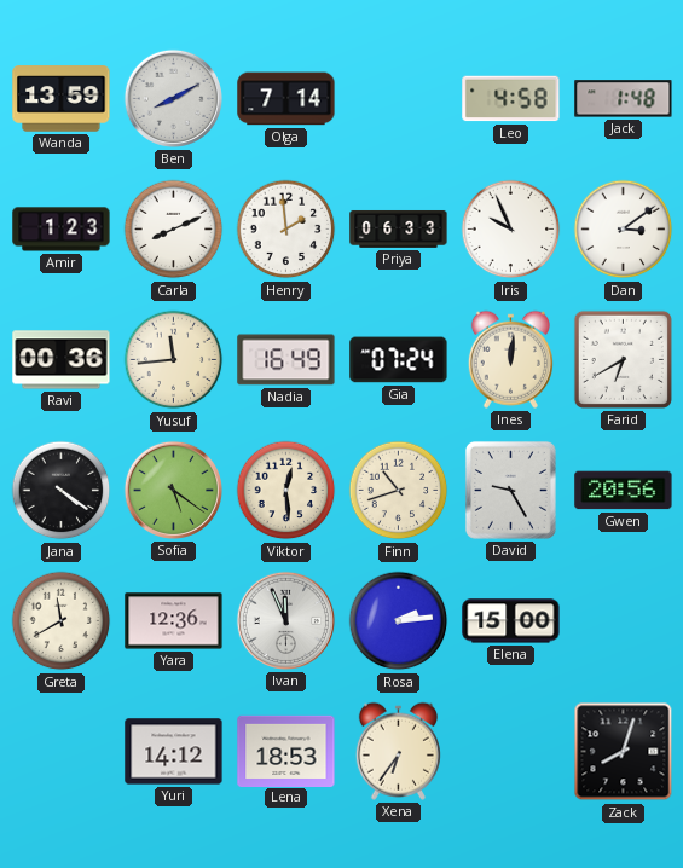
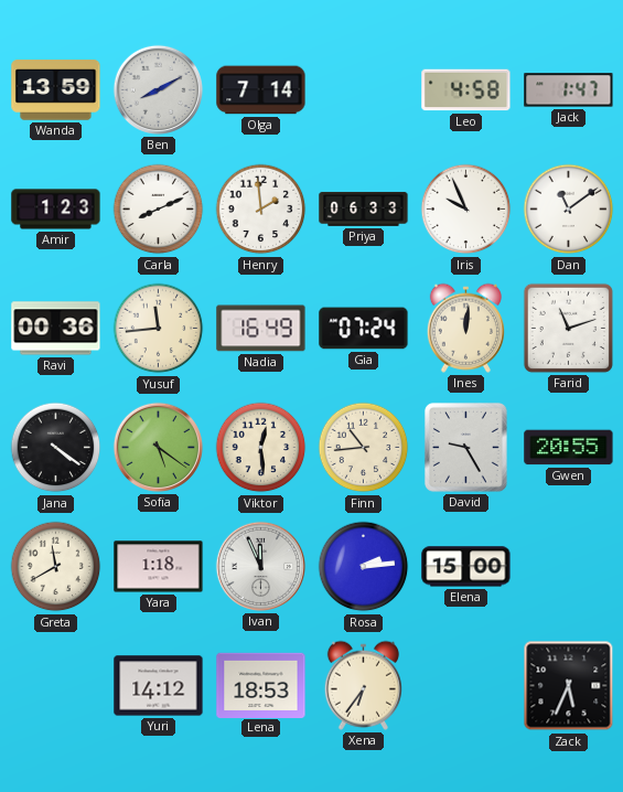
Jack: 1:48 -> 1:47 (569, 90)
Dan: 3:09 -> 11:09 (569, 210)
Farid: 6:40 -> 11:12 (568, 328)
Finn: 10:42 -> 10:44 (364, 448)
Gwen: 20:56 -> 20:55 (569, 448)
Yara: 12:36 -> 1:18 (159, 567)
Zack: 8:03 -> 5:34 (569, 686)
